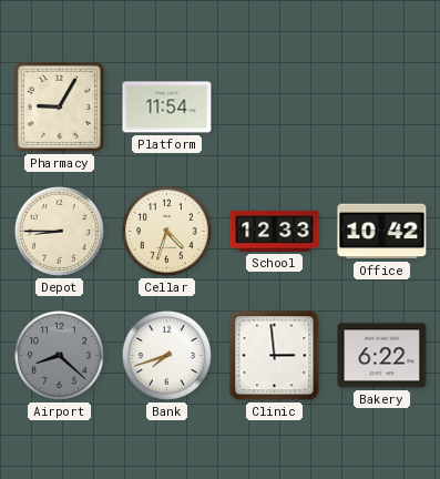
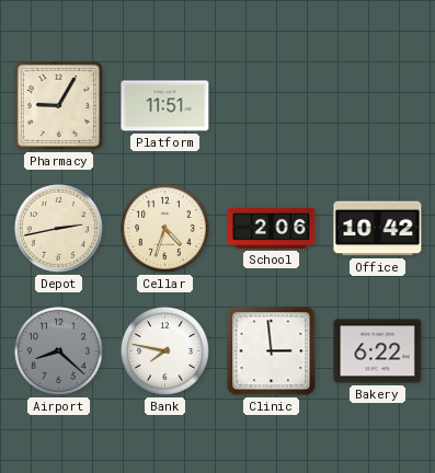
Platform: 11:54 -> 11:51 (165, 106)
Depot: 8:45 -> 2:43 (58, 228)
School: 12:33 -> 2:06 (272, 228)
Bank: 7:42 -> 7:47 (164, 350)
